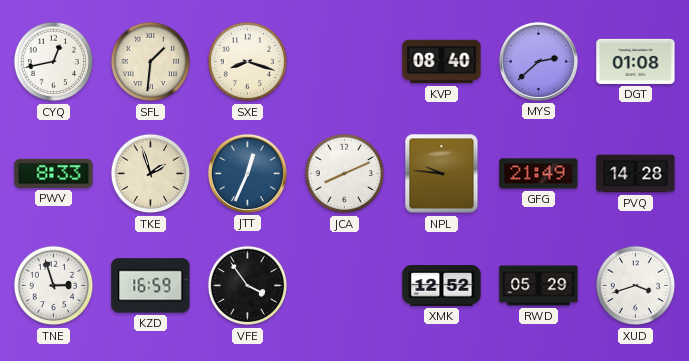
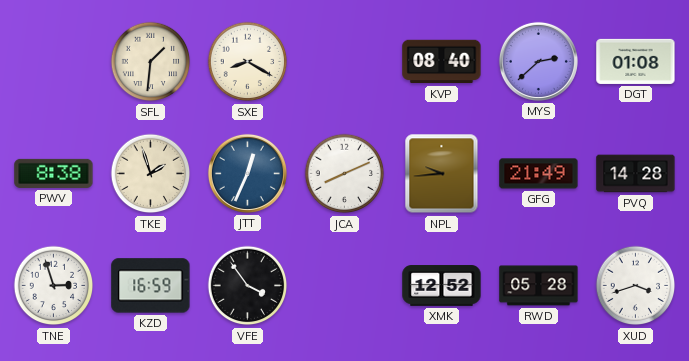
CYQ: 12:43 -> none (54, 62)
SXE: 8:18 -> 8:20 (248, 62)
PWV: 8:33 -> 8:38 (54, 173)
NPL: 9:46 -> 9:44 (442, 174)
RWD: 05:29 -> 05:28 (539, 286)
